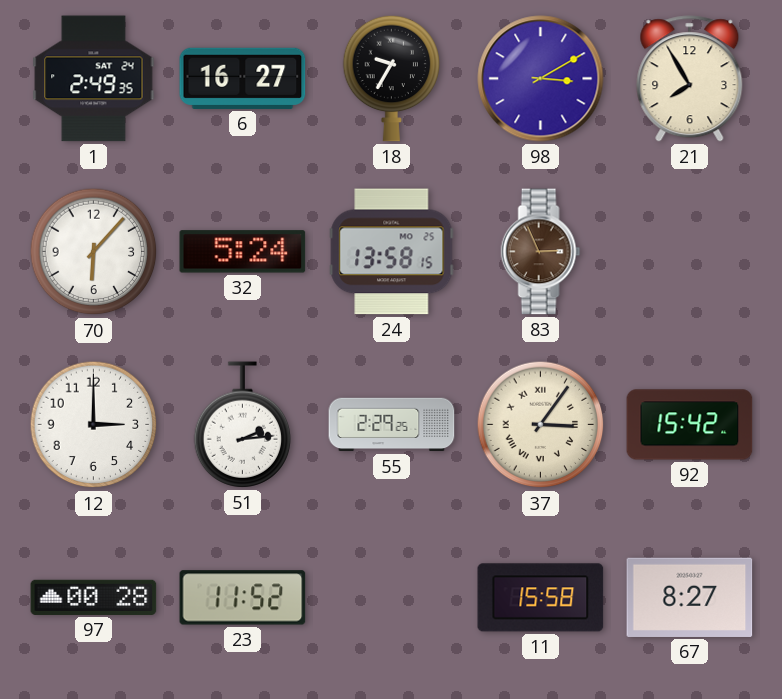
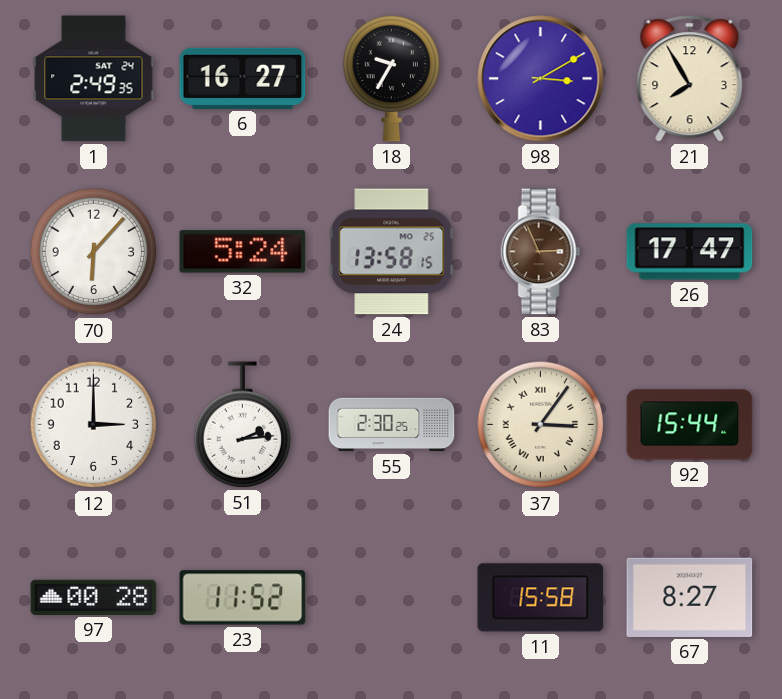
26: none -> 17:47 (690, 252)
55: 2:29 -> 2:30 (392, 425)
92: 15:42 -> 15:44 (690, 425)
